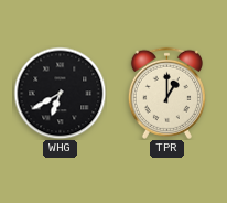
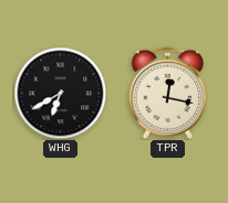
TPR: 1:00 -> 12:17 (167, 93)
